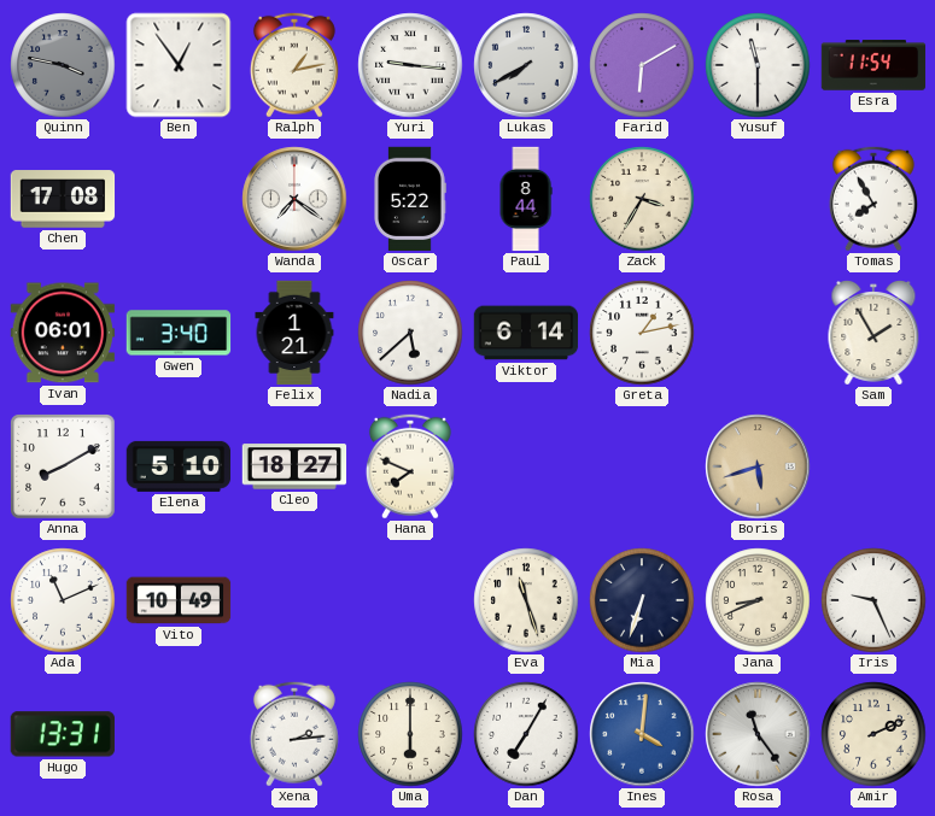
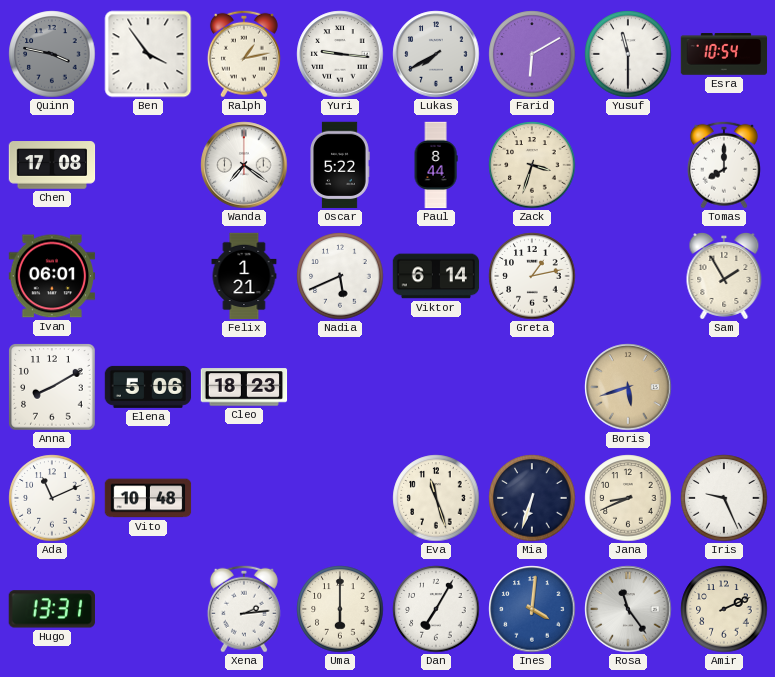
Ben: 12:54 -> 3:54 (148, 54)
Esra: 11:54 -> 10:54 (724, 54)
Zack: 3:35 -> 3:33 (532, 165)
Tomas: 7:55 -> 8:00 (724, 165)
Gwen: 3:40 -> none (179, 333)
Nadia: 5:38 -> 5:41 (340, 276)
Elena: 5:10 -> 5:06 (148, 387)
Cleo: 18:27 -> 18:23 (244, 387)
Hana: 7:49 -> none (410, 466)
Vito: 10:49 -> 10:48 (148, 498)
